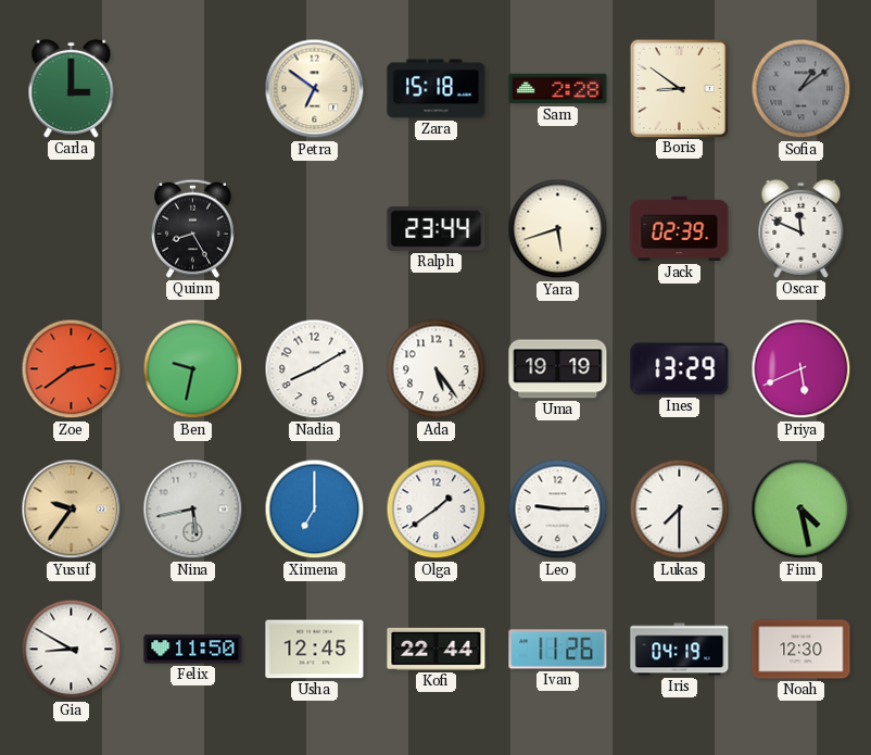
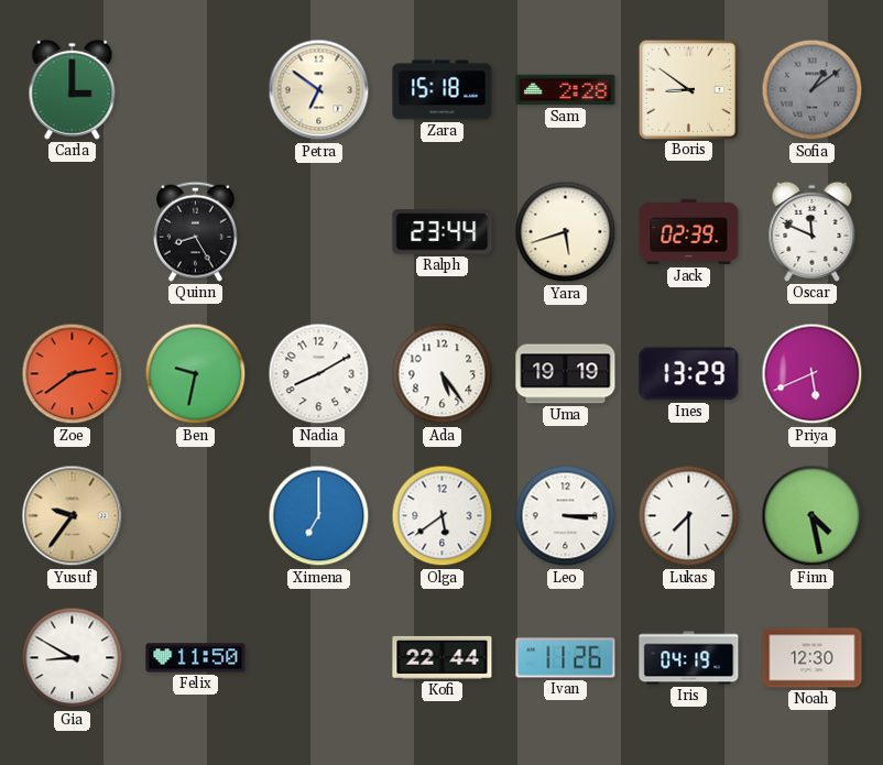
Nina: 5:43 -> none (193, 509)
Olga: 1:39 -> 5:39 (443, 516)
Leo: 9:15 -> 3:15 (566, 516)
Usha: 12:45 -> none (315, 650)
